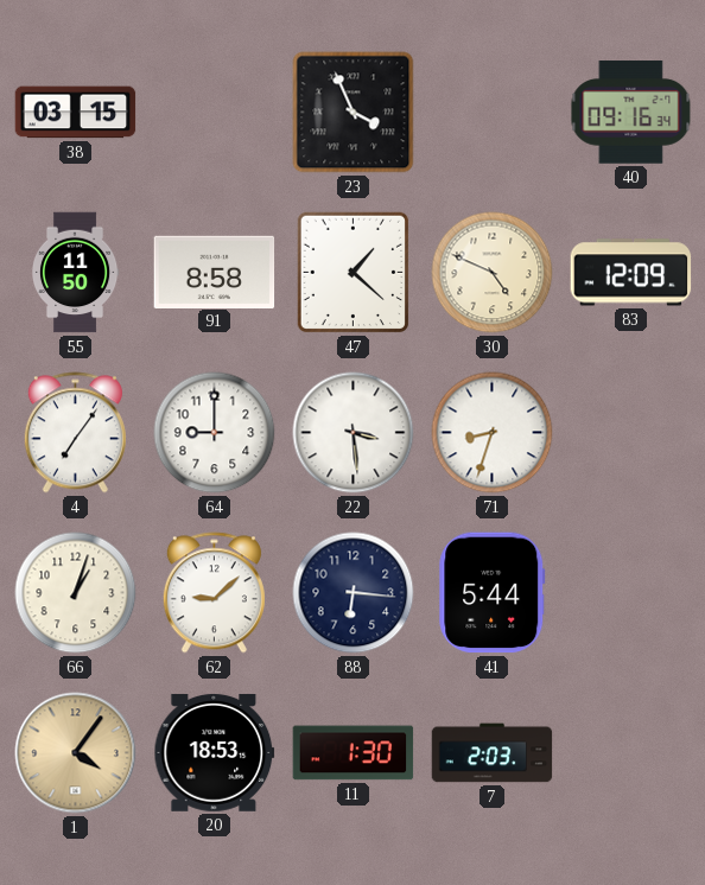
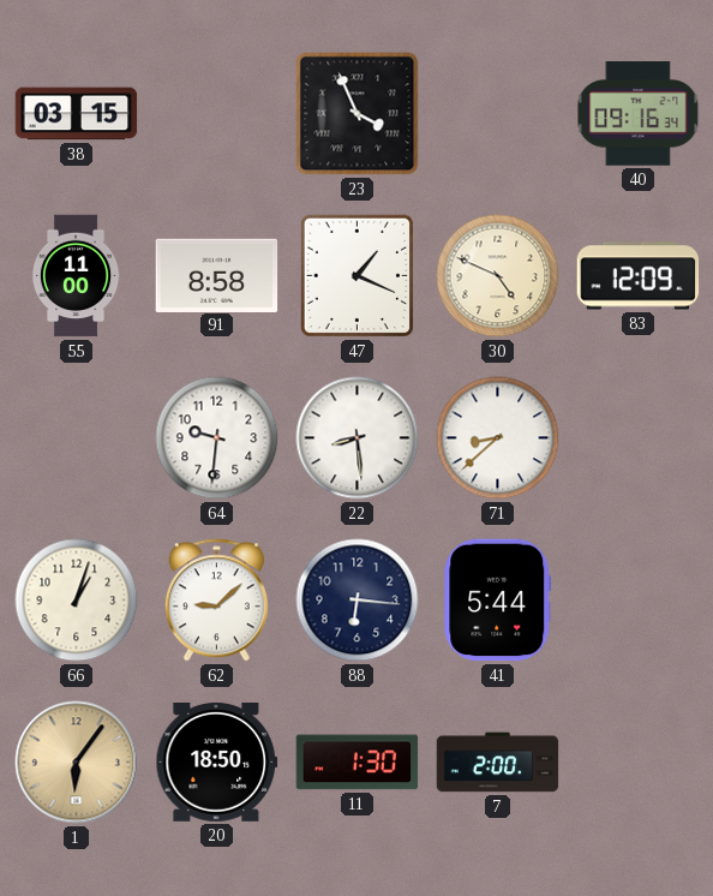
55: 11:50 -> 11:00 (76, 276)
47: 1:22 -> 1:19 (358, 276)
4: 7:06 -> none (75, 433)
64: 9:00 -> 9:31 (217, 438)
22: 3:29 -> 8:29 (358, 438)
71: 8:33 -> 8:38 (498, 438)
1: 4:06 -> 6:06 (77, 763)
20: 18:53 -> 18:50 (217, 761)
7: 2:03 -> 2:00 (498, 763)
